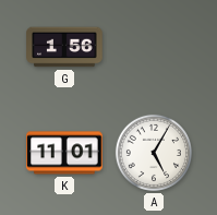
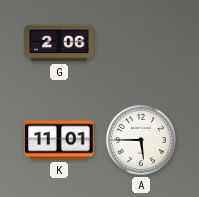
G: 1:56 -> 2:06 (59, 43)
A: 5:05 -> 5:45 (141, 140)
